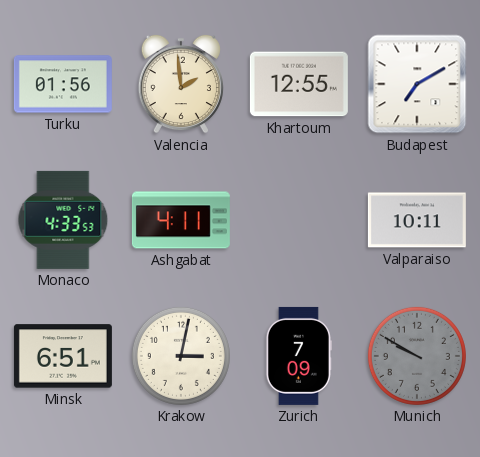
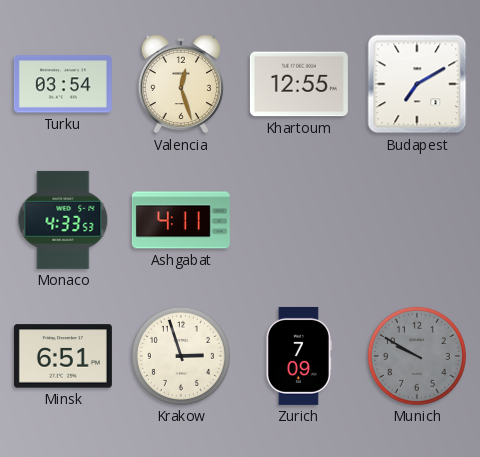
Turku: 01:56 -> 03:54 (63, 84)
Valencia: 1:59 -> 12:27 (181, 84)
Valparaiso: 10:11 -> none (417, 220)
Krakow: 3:02 -> 2:57 (181, 356)
